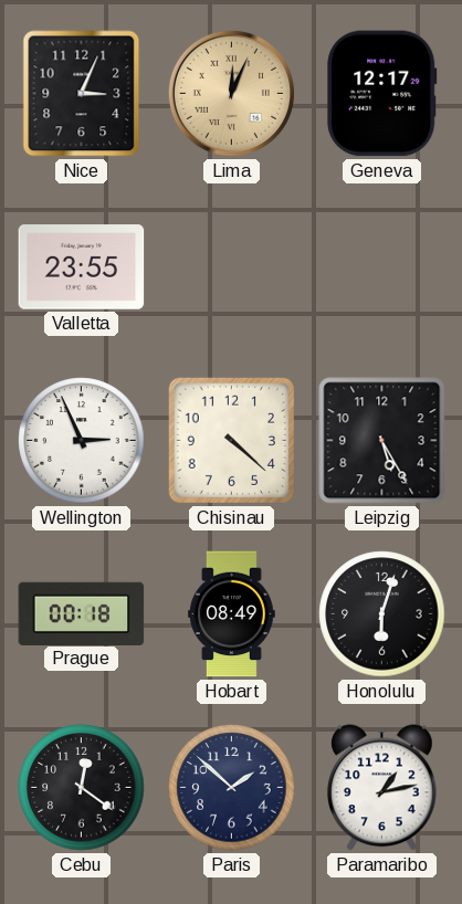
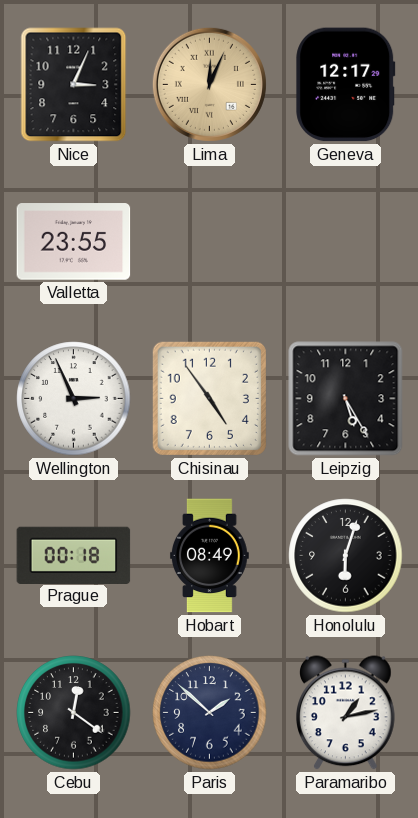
Chisinau: 4:22 -> 4:54 (209, 398)
